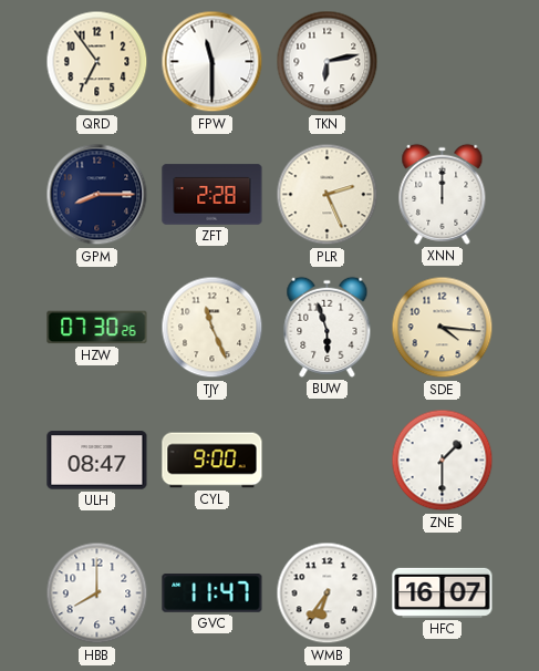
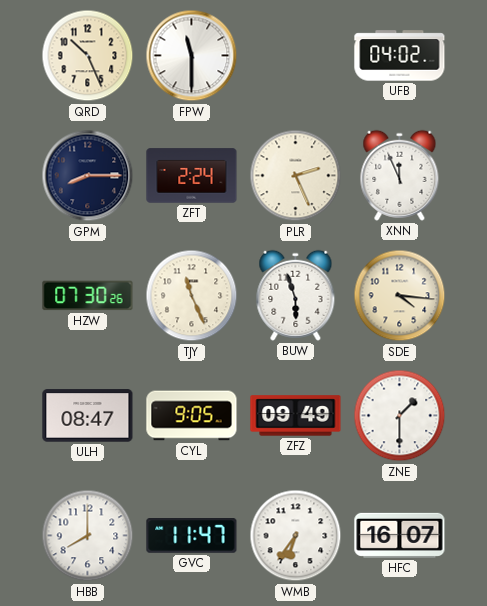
QRD: 6:54 -> 10:26 (88, 56)
TKN: 6:13 -> none (328, 62)
UFB: none -> 04:02 (400, 56)
ZFT: 2:28 -> 2:24 (192, 176)
XNN: 12:00 -> 11:56 (400, 175)
CYL: 9:00 -> 9:05 (192, 416)
ZFZ: none -> 09:49 (296, 416)
